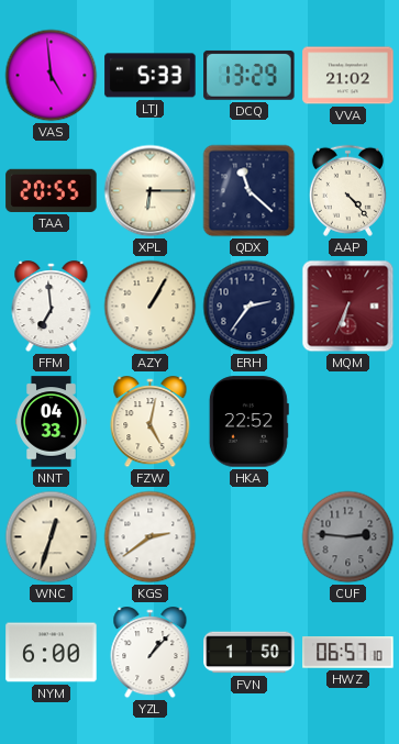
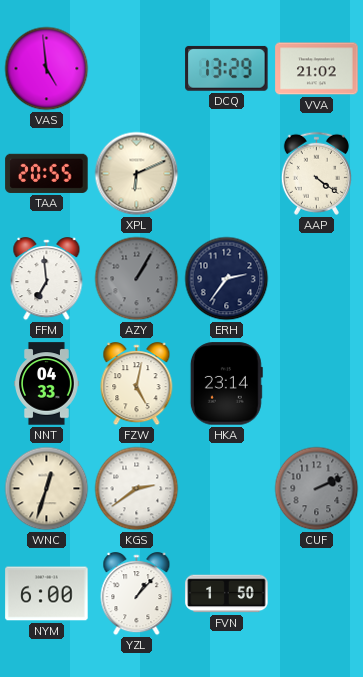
LTJ: 5:33 -> none (151, 76)
XPL: 6:15 -> 6:11 (137, 174)
QDX: 11:22 -> none (250, 191)
AAP: 4:23 -> 4:21 (316, 173)
AZY dial: cream -> grey (137, 279)
MQM: 6:34 -> none (348, 307)
HKA: 22:52 -> 23:14 (226, 384)
CUF: 2:46 -> 2:11 (317, 489)
HWZ: 06:57 -> none (348, 653)
